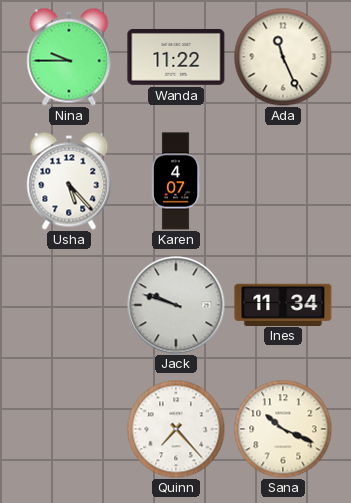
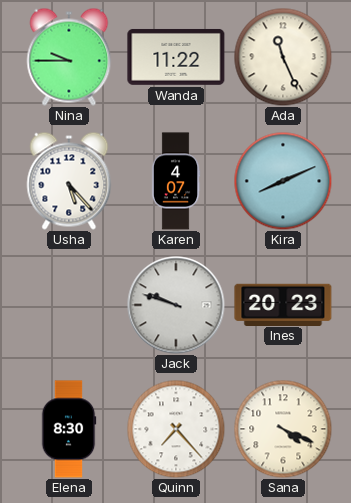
Kira: none -> 8:11 (283, 181)
Ines: 11:34 -> 20:23 (283, 304)
Elena: none -> 8:30 (69, 429)
Sana: 10:19 -> 4:19 (283, 429)
